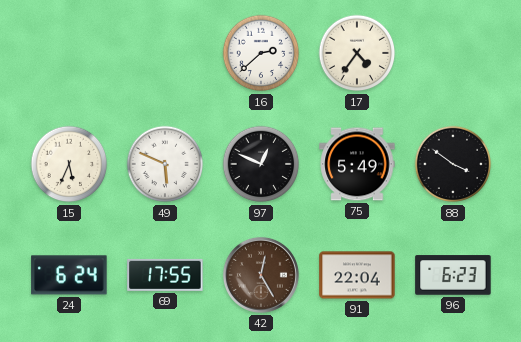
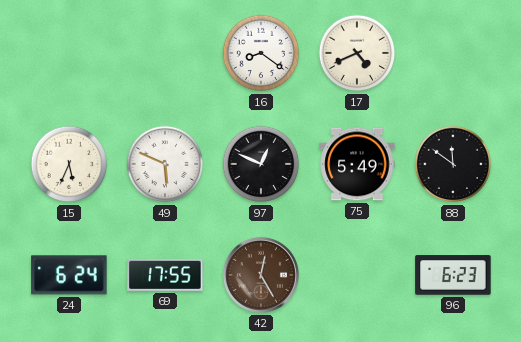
16: 2:38 -> 8:21 (261, 53)
17: 4:36 -> 4:41 (357, 53)
88: 3:51 -> 11:51 (453, 164)
91: 22:04 -> none (357, 275)
